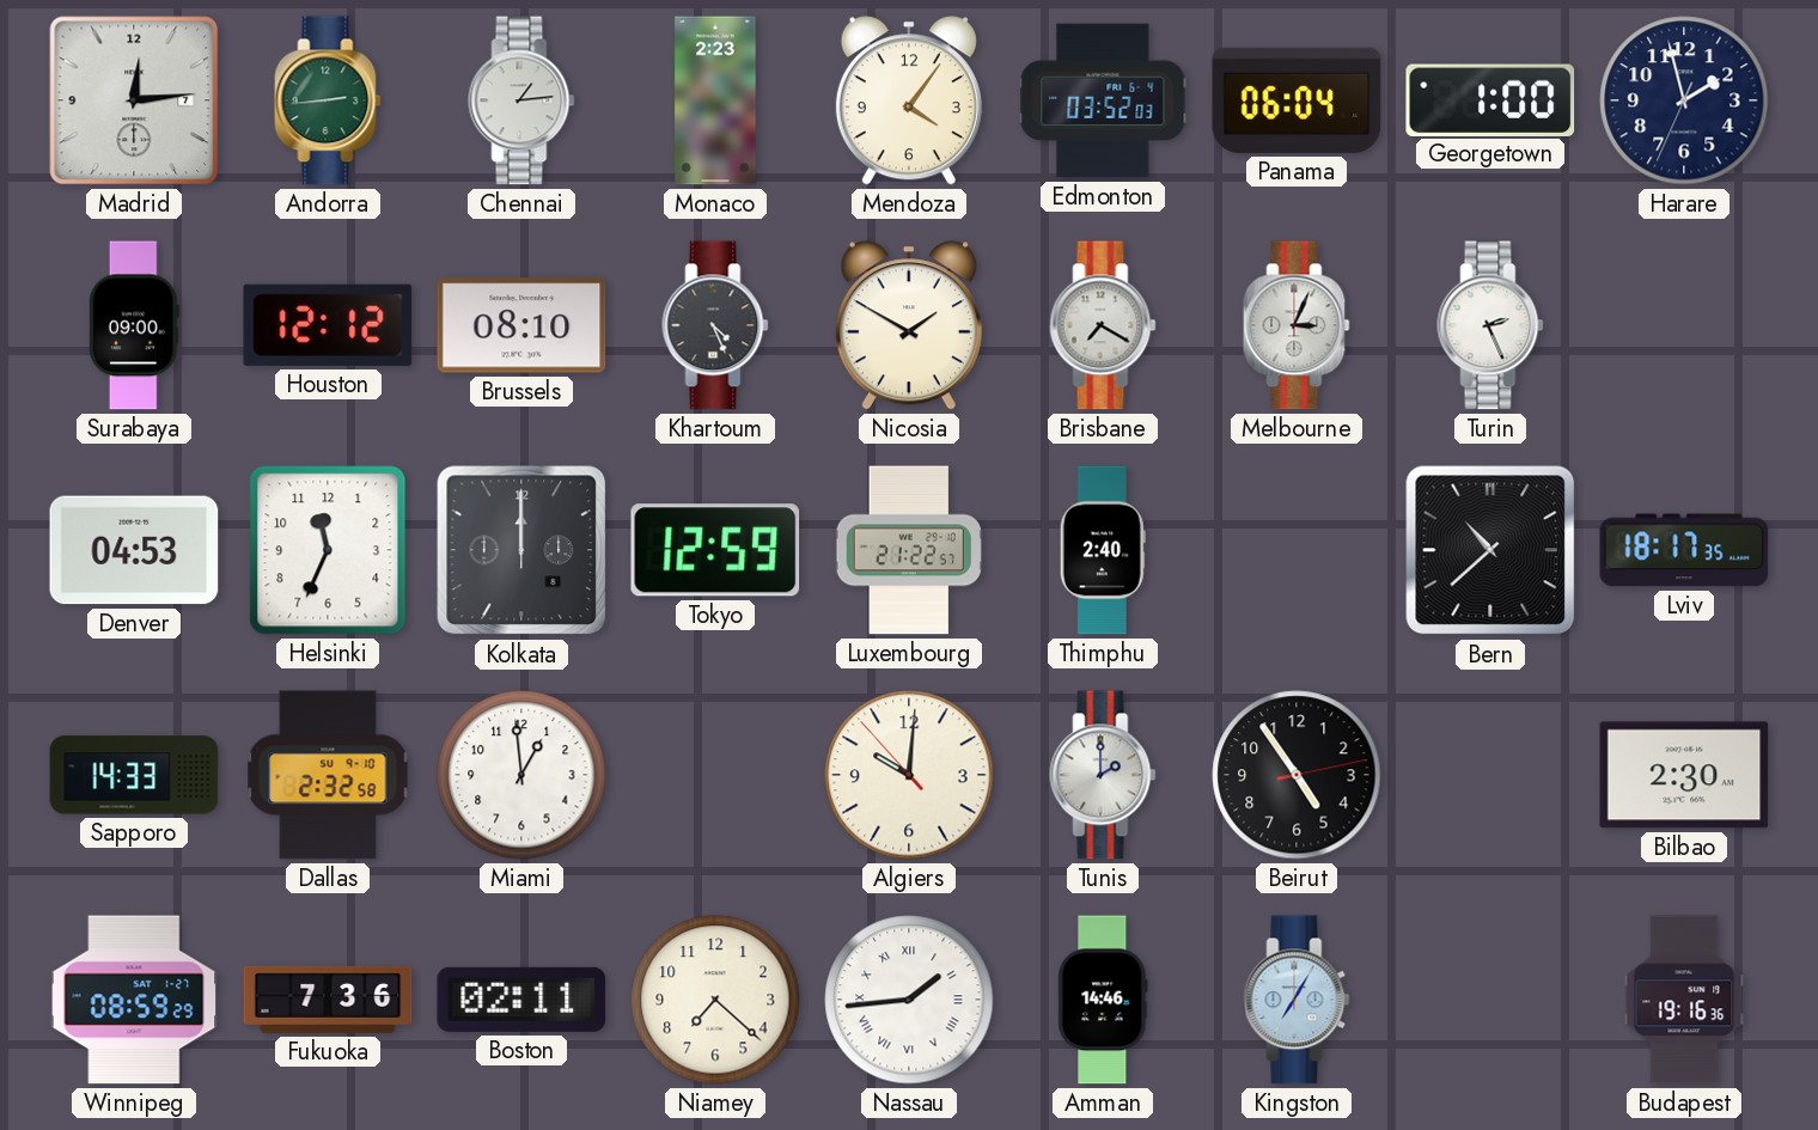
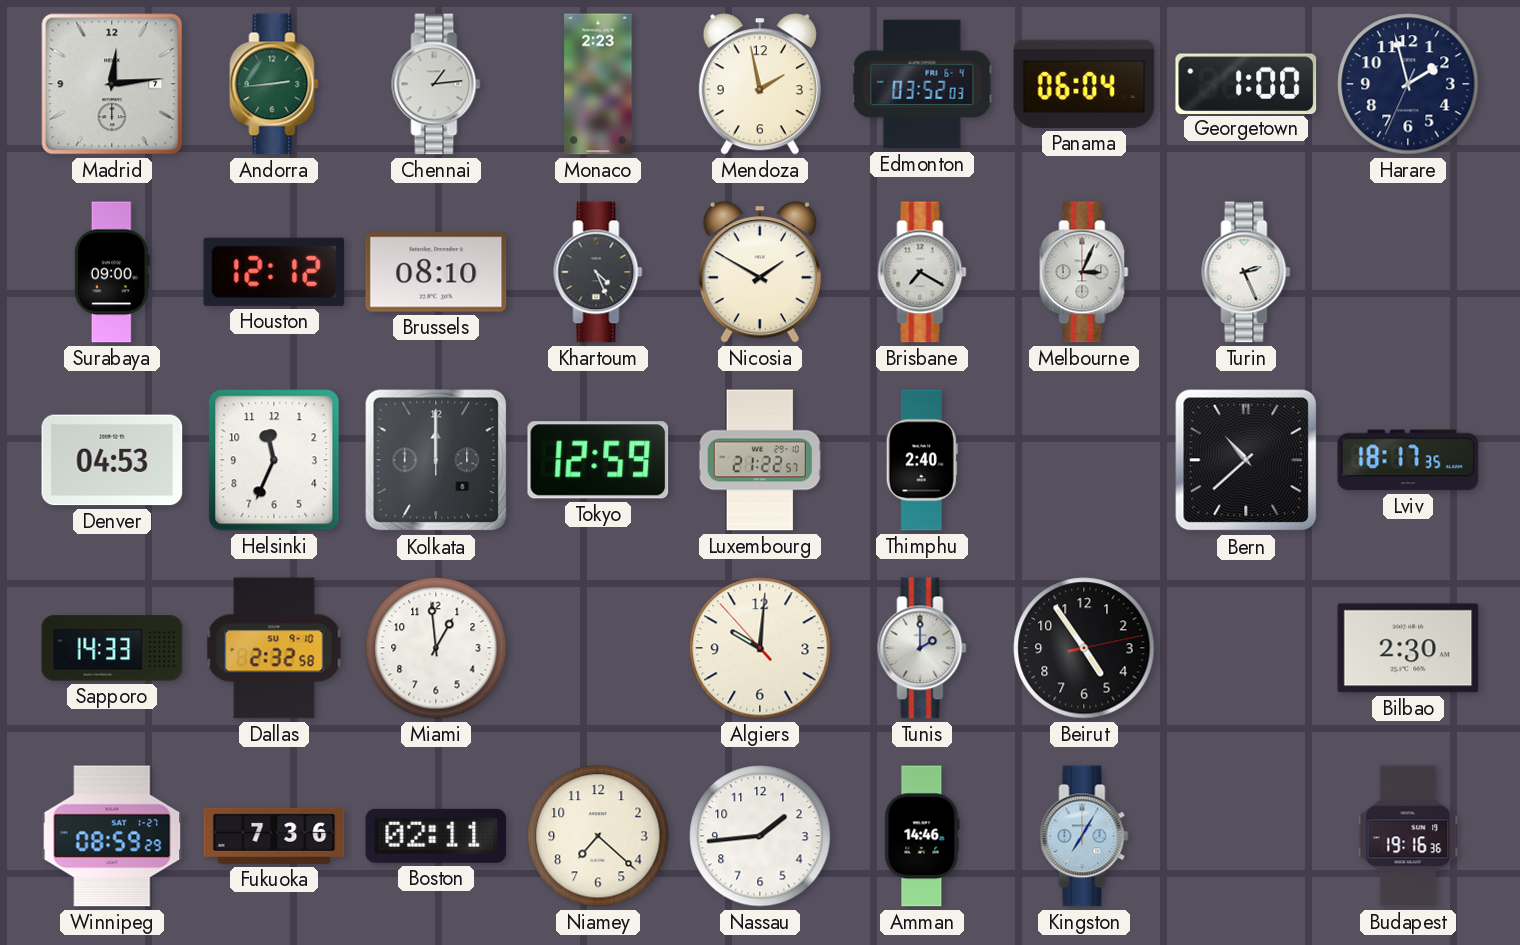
Mendoza: 4:06 -> 1:58 (760, 84)
Nassau numerals: Roman -> Arabic (760, 836)
